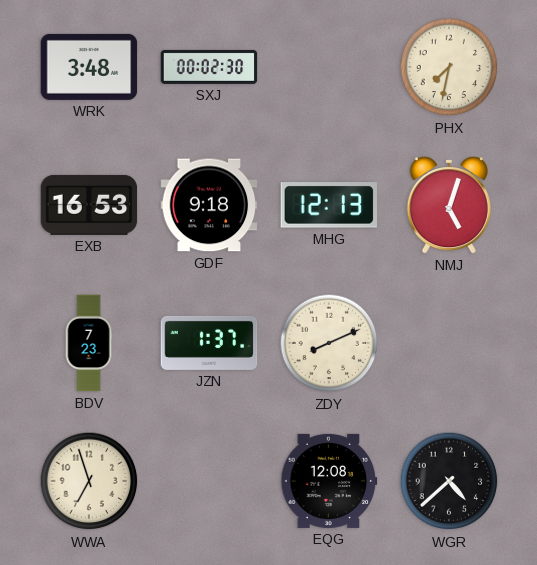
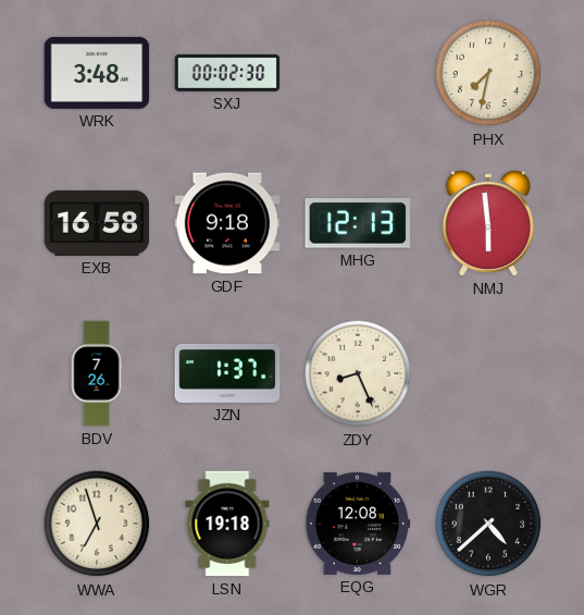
EXB: 16:53 -> 16:58 (97, 223)
NMJ: 5:03 -> 5:59 (488, 223)
BDV: 7:23 -> 7:26 (97, 373)
ZDY: 8:11 -> 8:26 (358, 373)
LSN: none -> 19:18 (227, 524)
